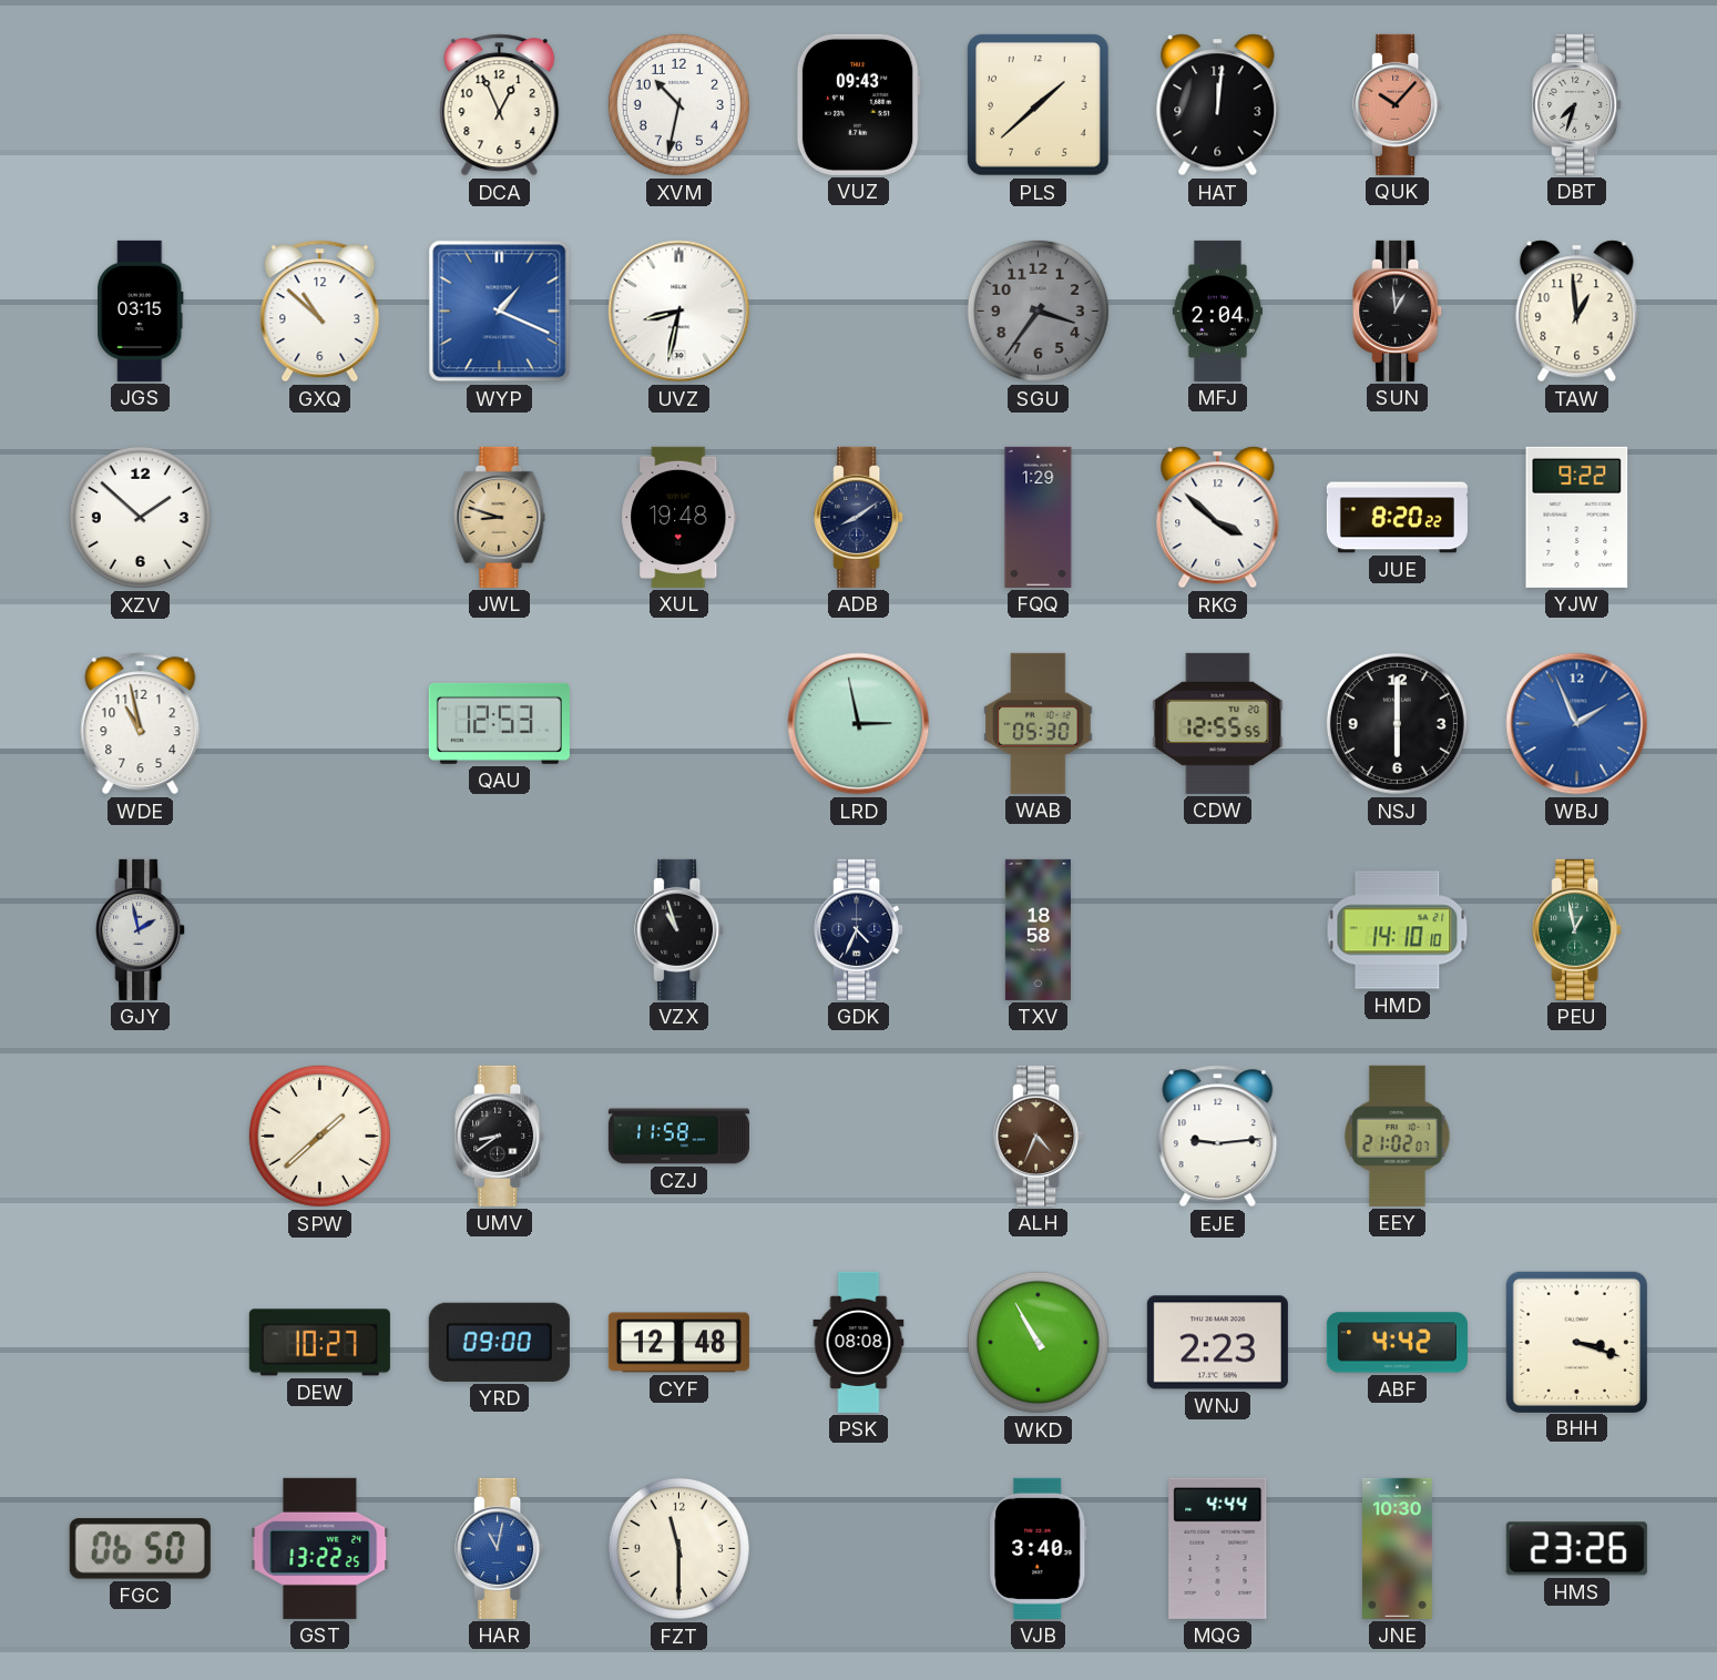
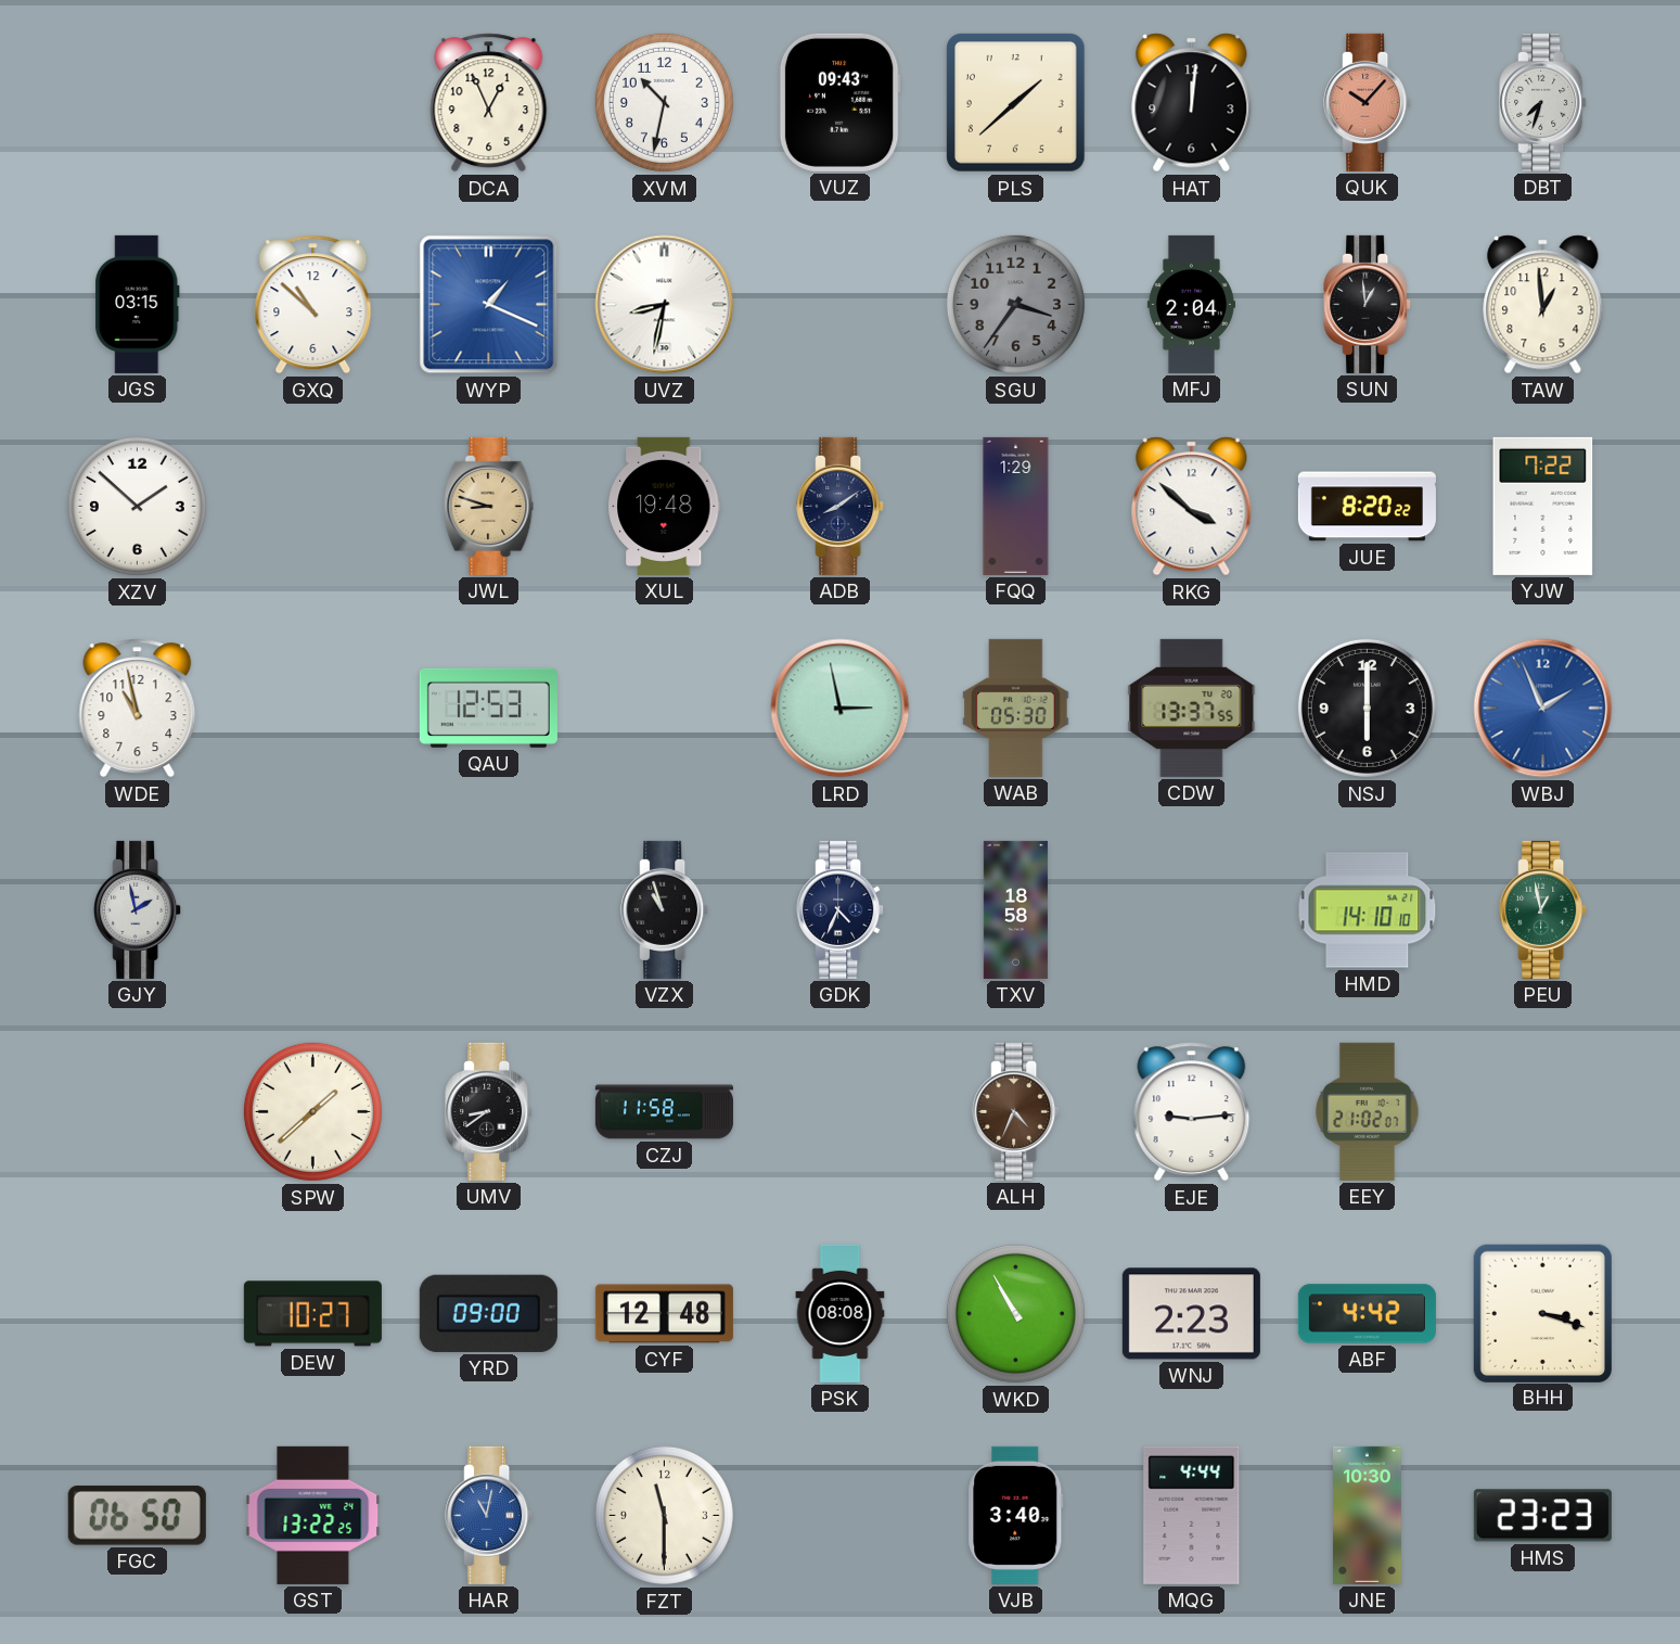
YJW: 9:22 -> 7:22 (1543, 506)
CDW: 12:55 -> 13:37 (1192, 708)
HMS: 23:26 -> 23:23 (1542, 1516)
